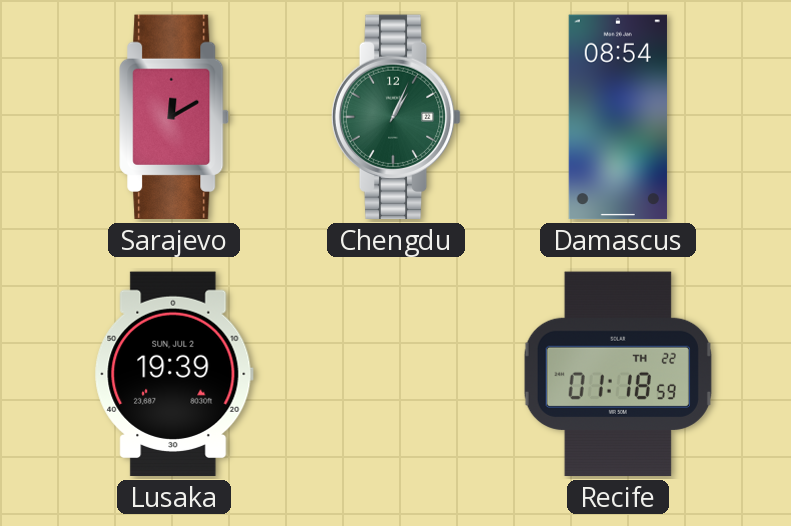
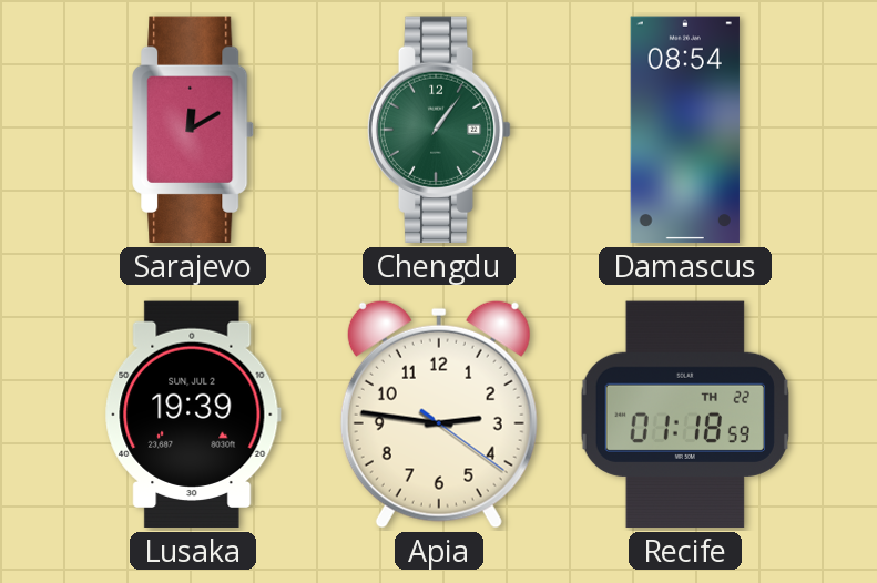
Chengdu: 1:04 -> 1:06 (439, 130)
Apia: none -> 2:46 (439, 415)
